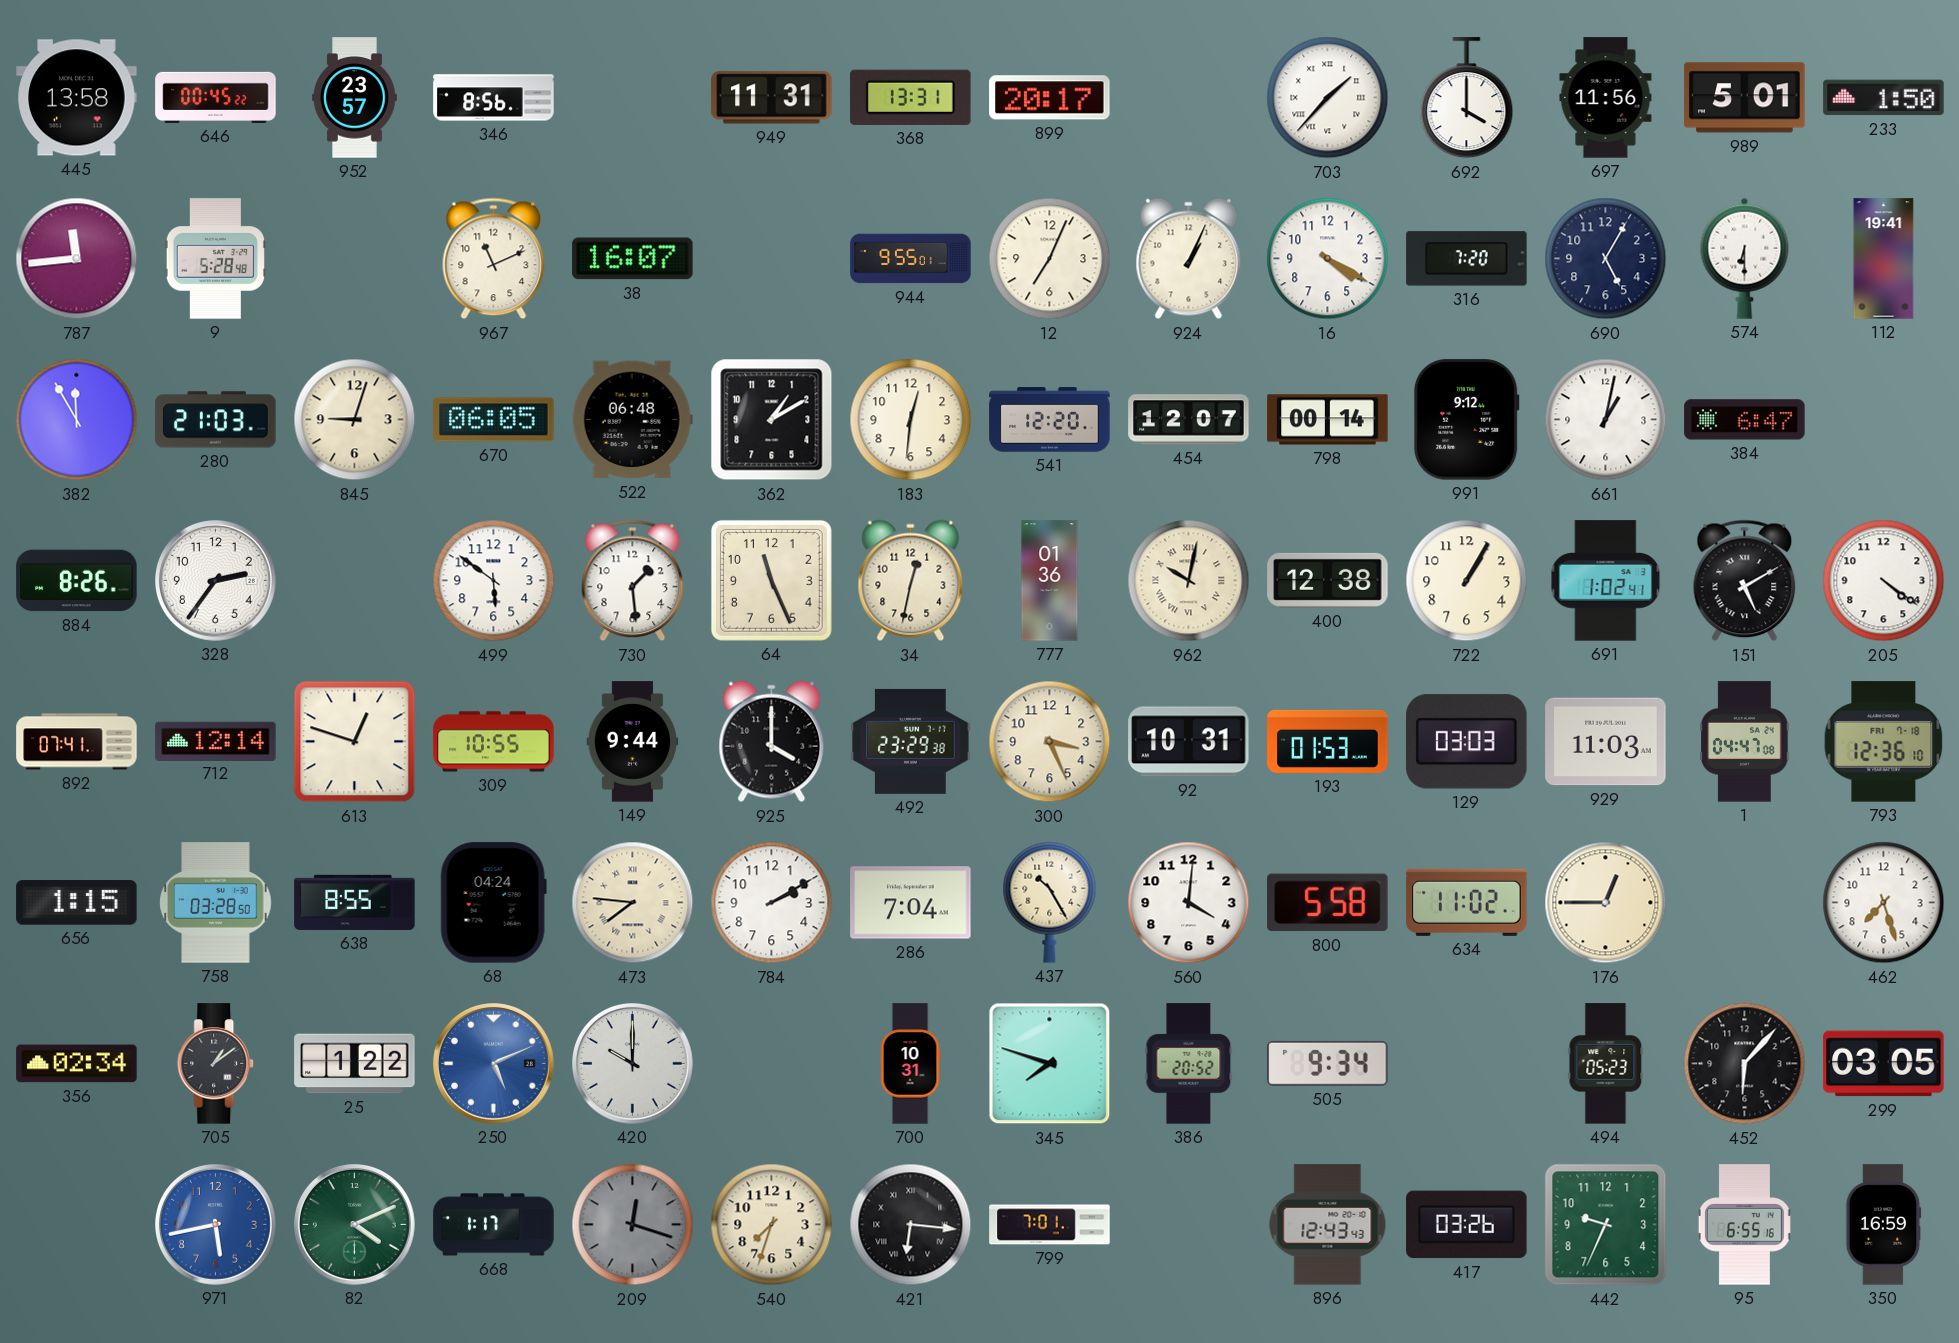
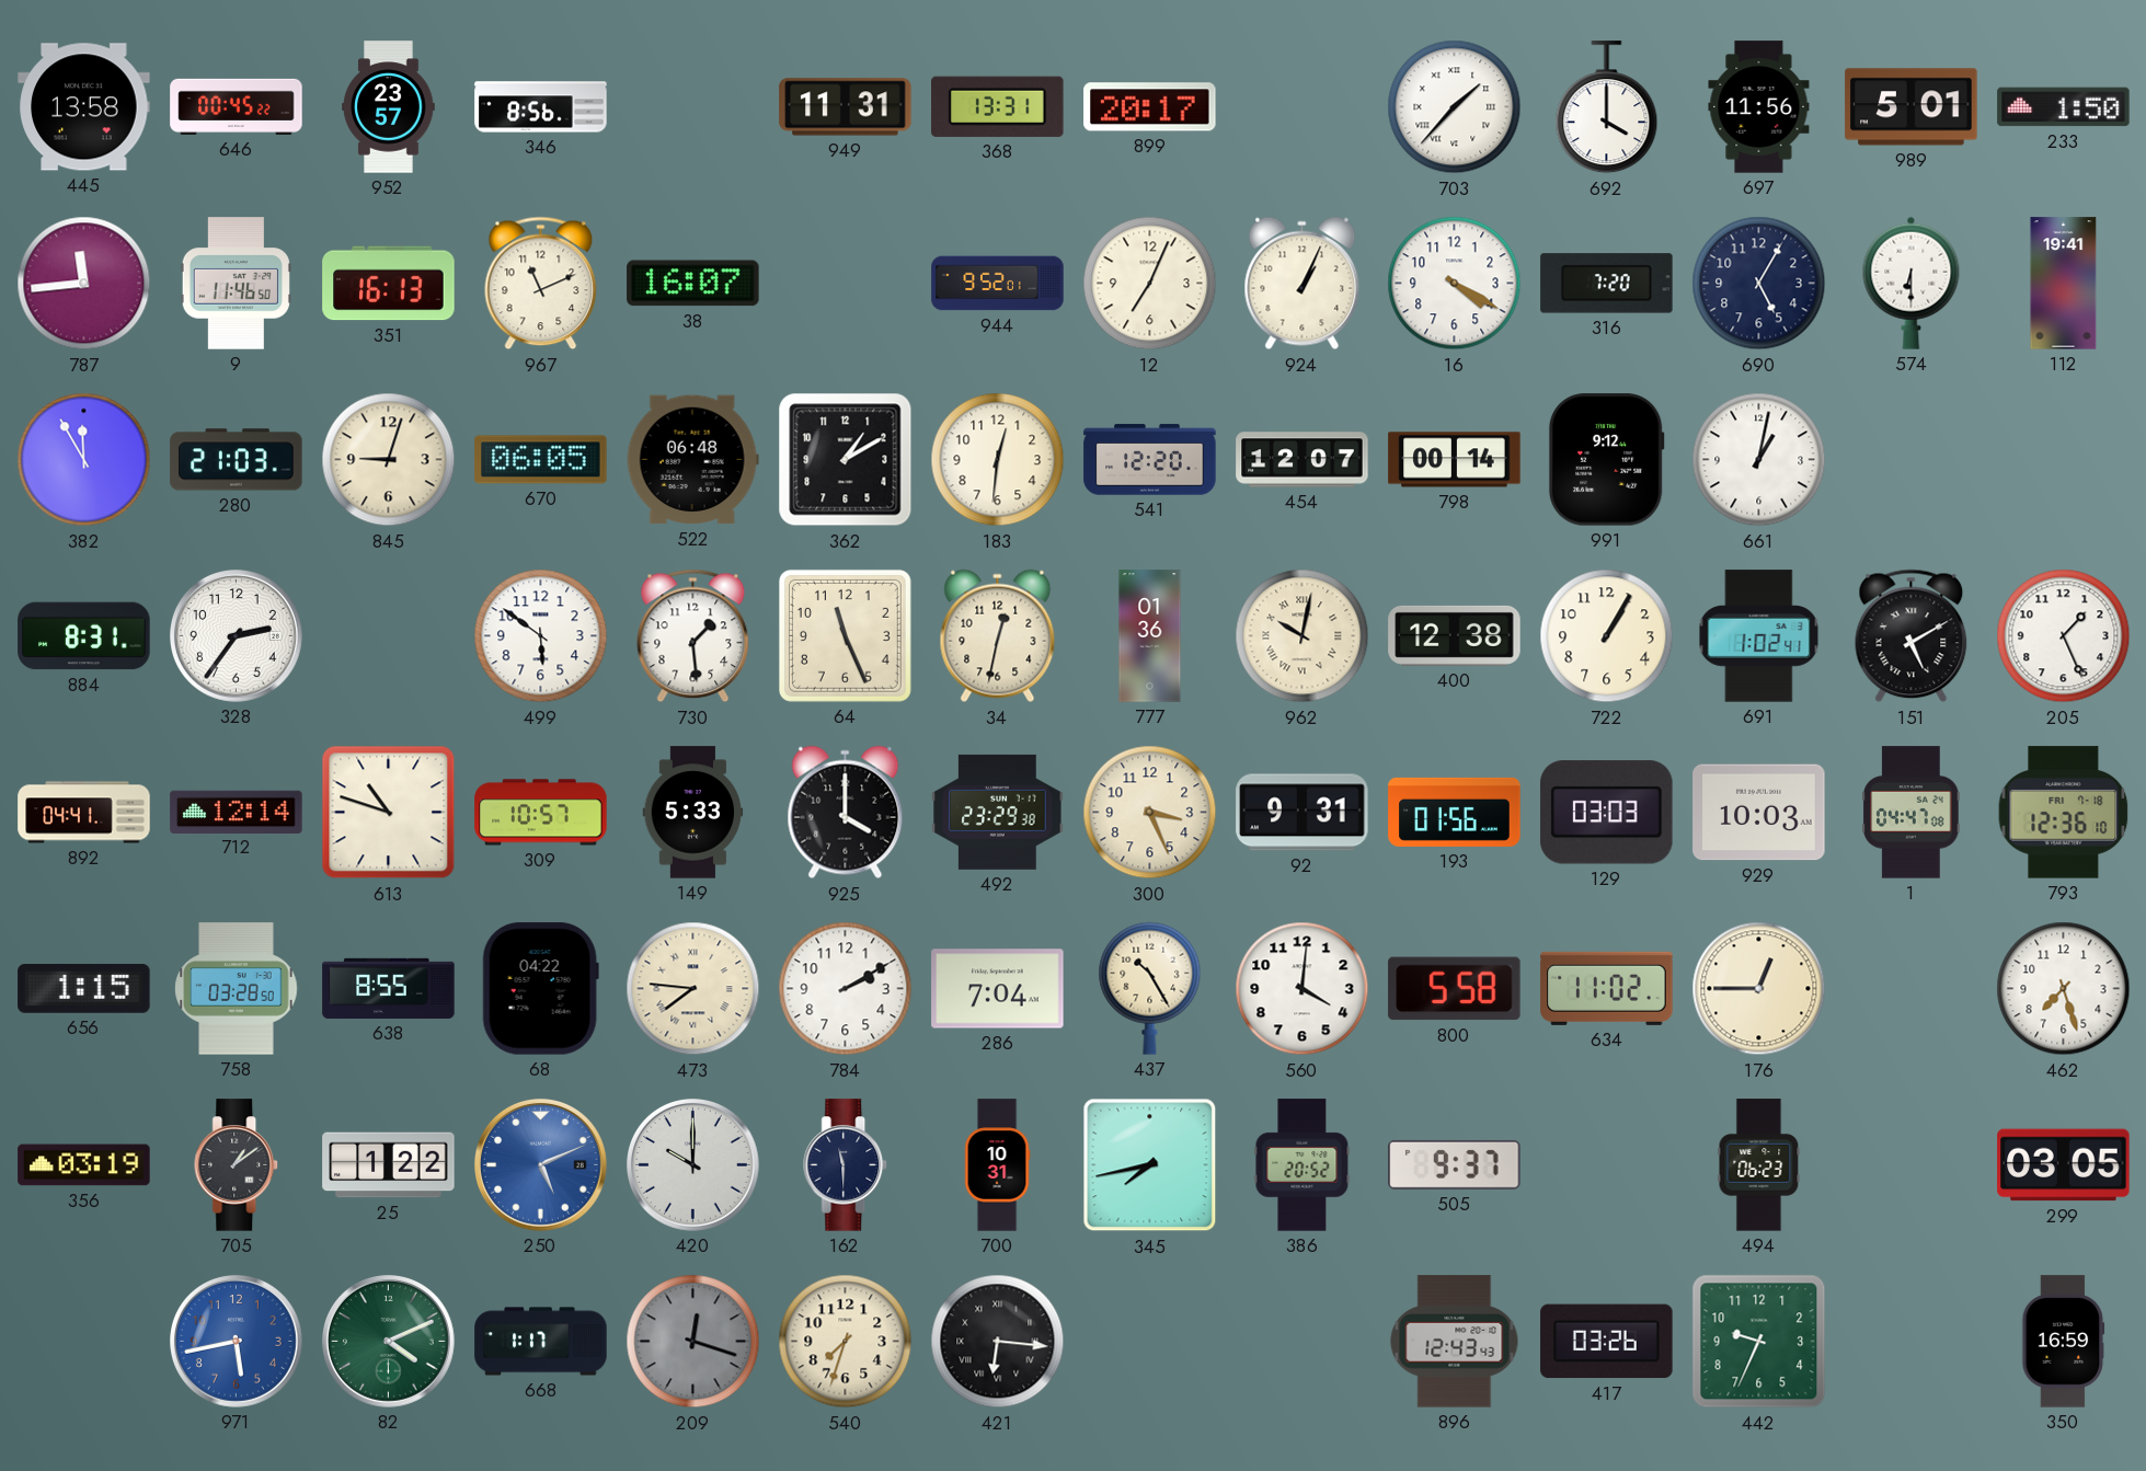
9: 5:28 -> 11:46 (236, 284)
351: none -> 16:13 (389, 284)
944: 9:55 -> 9:52 (998, 284)
384: 6:47 -> none (1745, 420)
884: 8:26 -> 8:31 (84, 636)
205: 4:21 -> 1:26 (2064, 636)
892: 07:41 -> 04:41 (84, 813)
613: 12:48 -> 10:48 (389, 813)
309: 10:55 -> 10:57 (541, 813)
149: 9:44 -> 5:33 (693, 813)
92: 10:31 -> 9:31 (1302, 813)
193: 01:53 -> 01:56 (1455, 812)
929: 11:03 -> 10:03 (1759, 813)
68: 04:24 -> 04:22 (540, 989)
356: 02:34 -> 03:19 (84, 1165)
162: none -> 11:30 (846, 1165)
345: 7:48 -> 7:43 (1150, 1165)
505: 9:34 -> 9:37 (1455, 1164)
494: 05:23 -> 06:23 (1759, 1165)
452: 6:07 -> none (1745, 1064)
799: 7:01 -> none (1050, 1225)
95: 6:55 -> none (1744, 1225)
